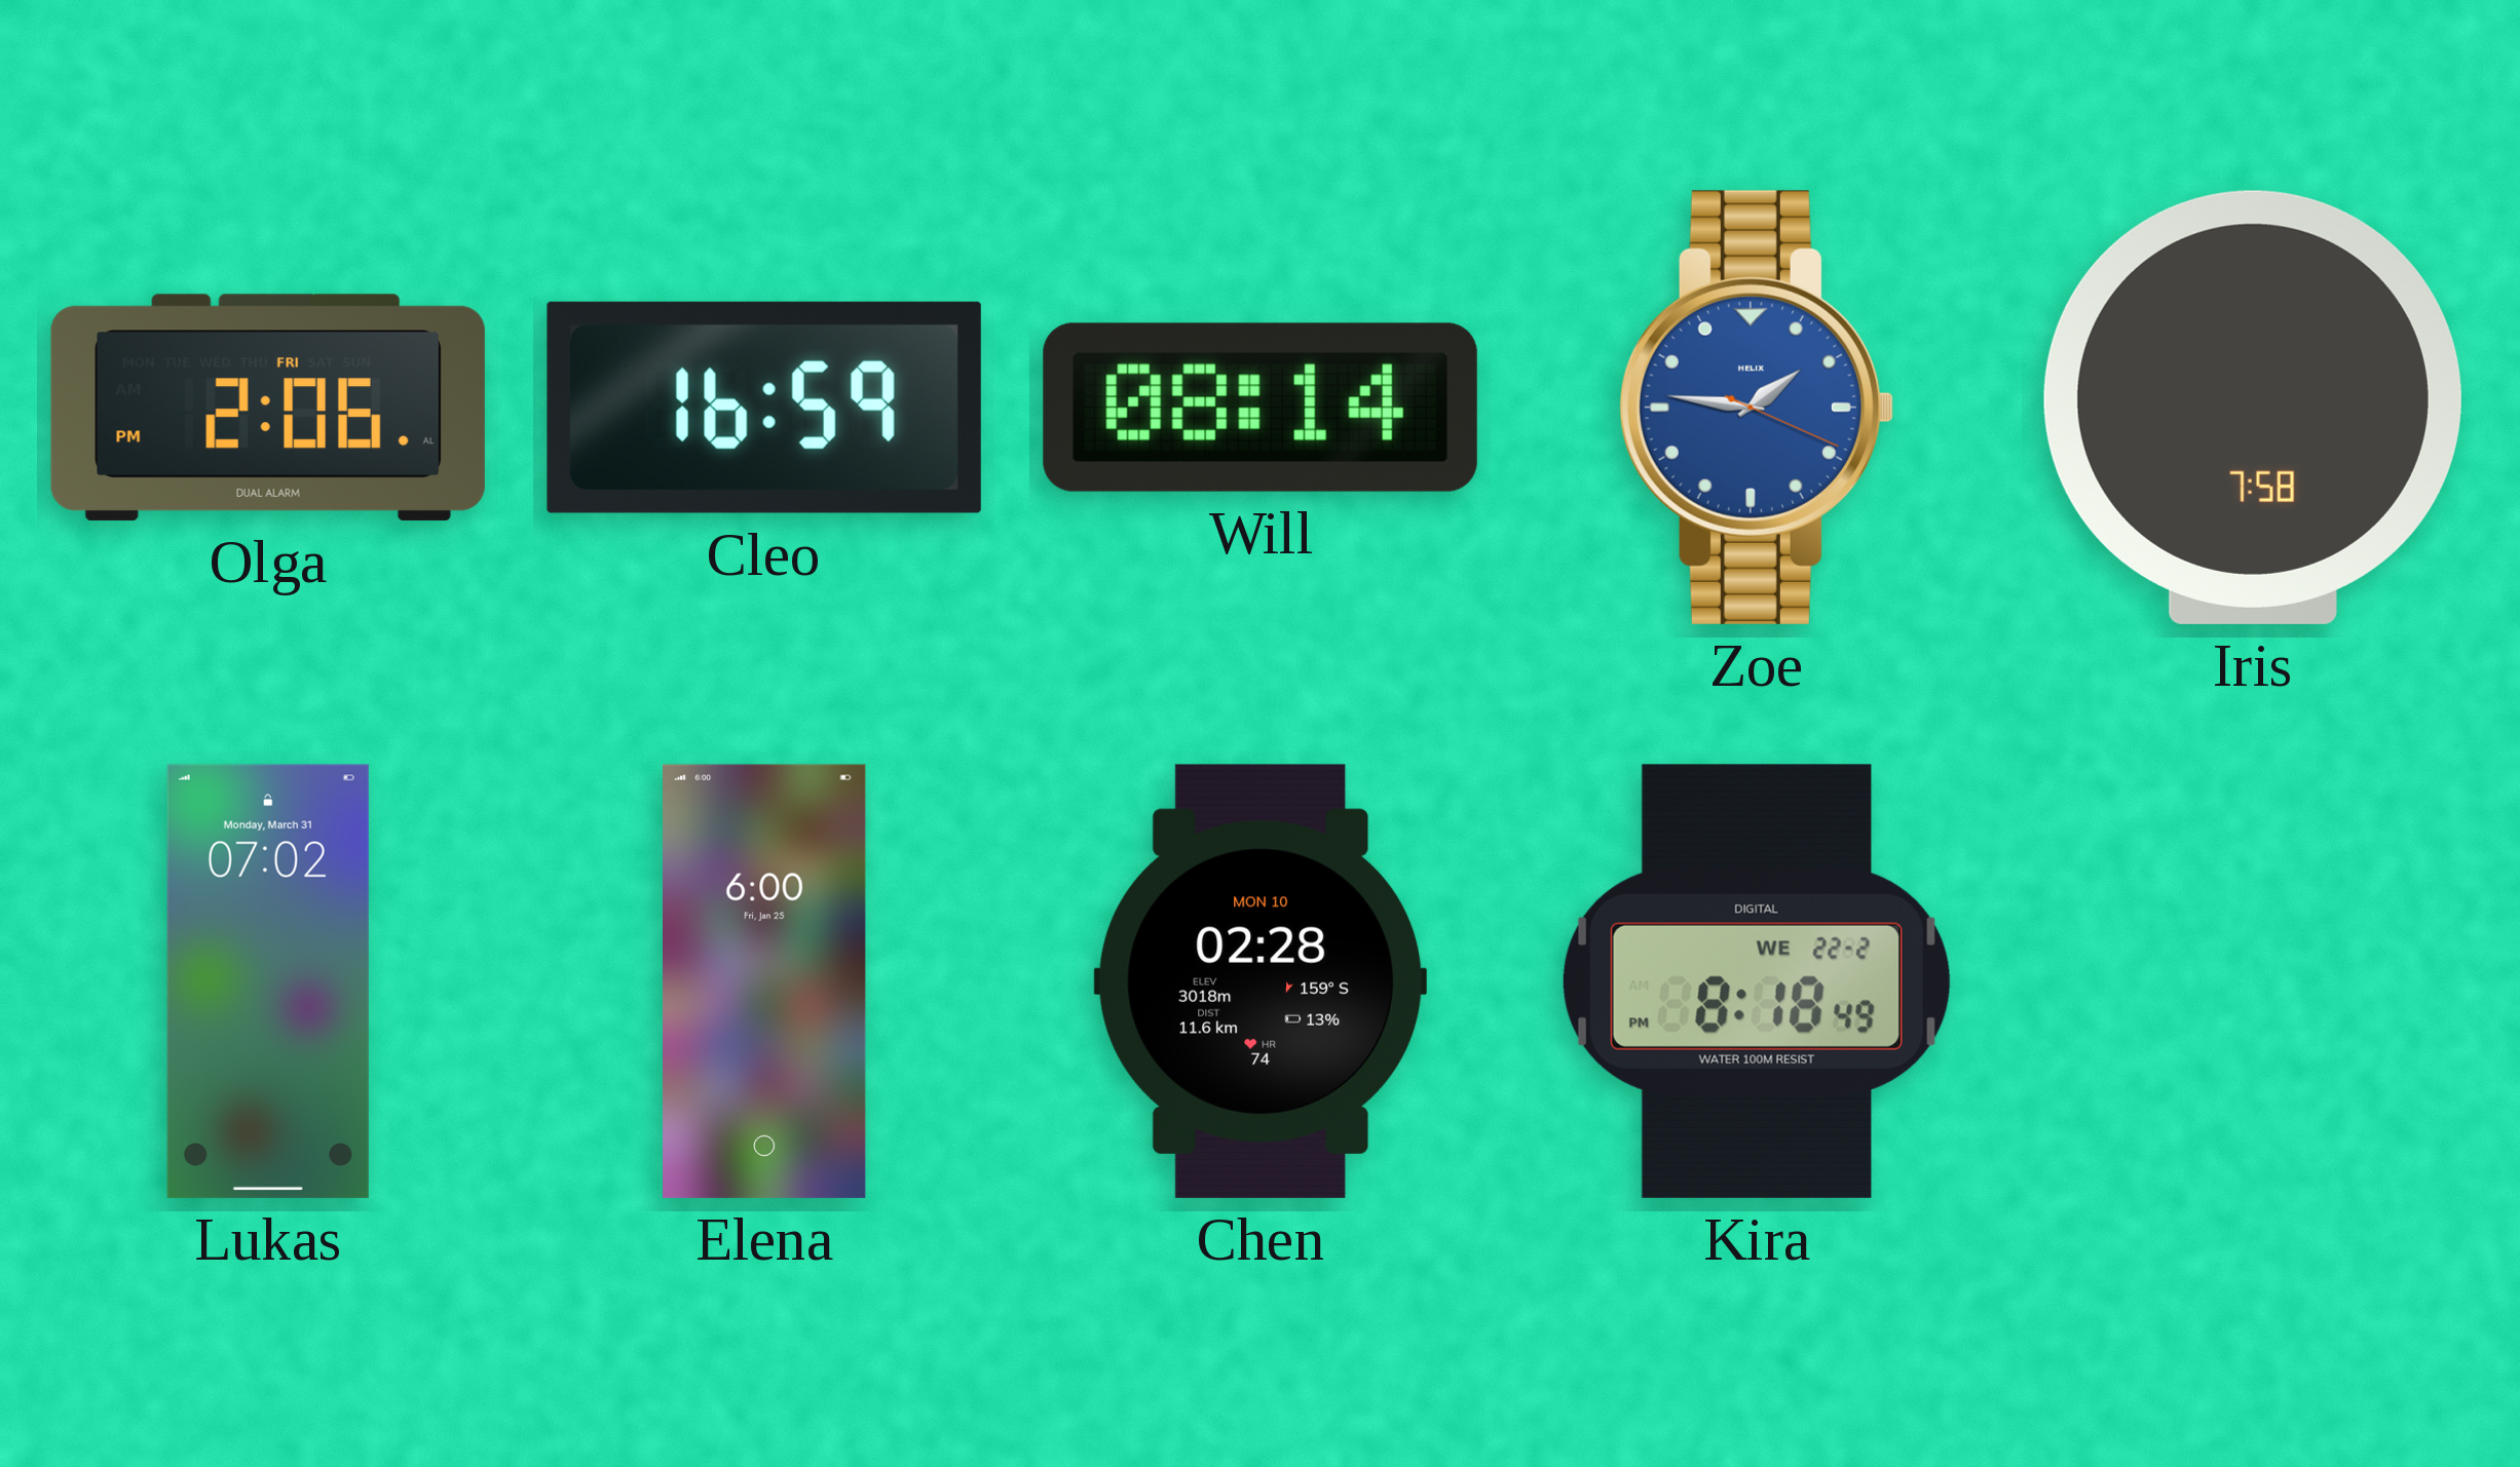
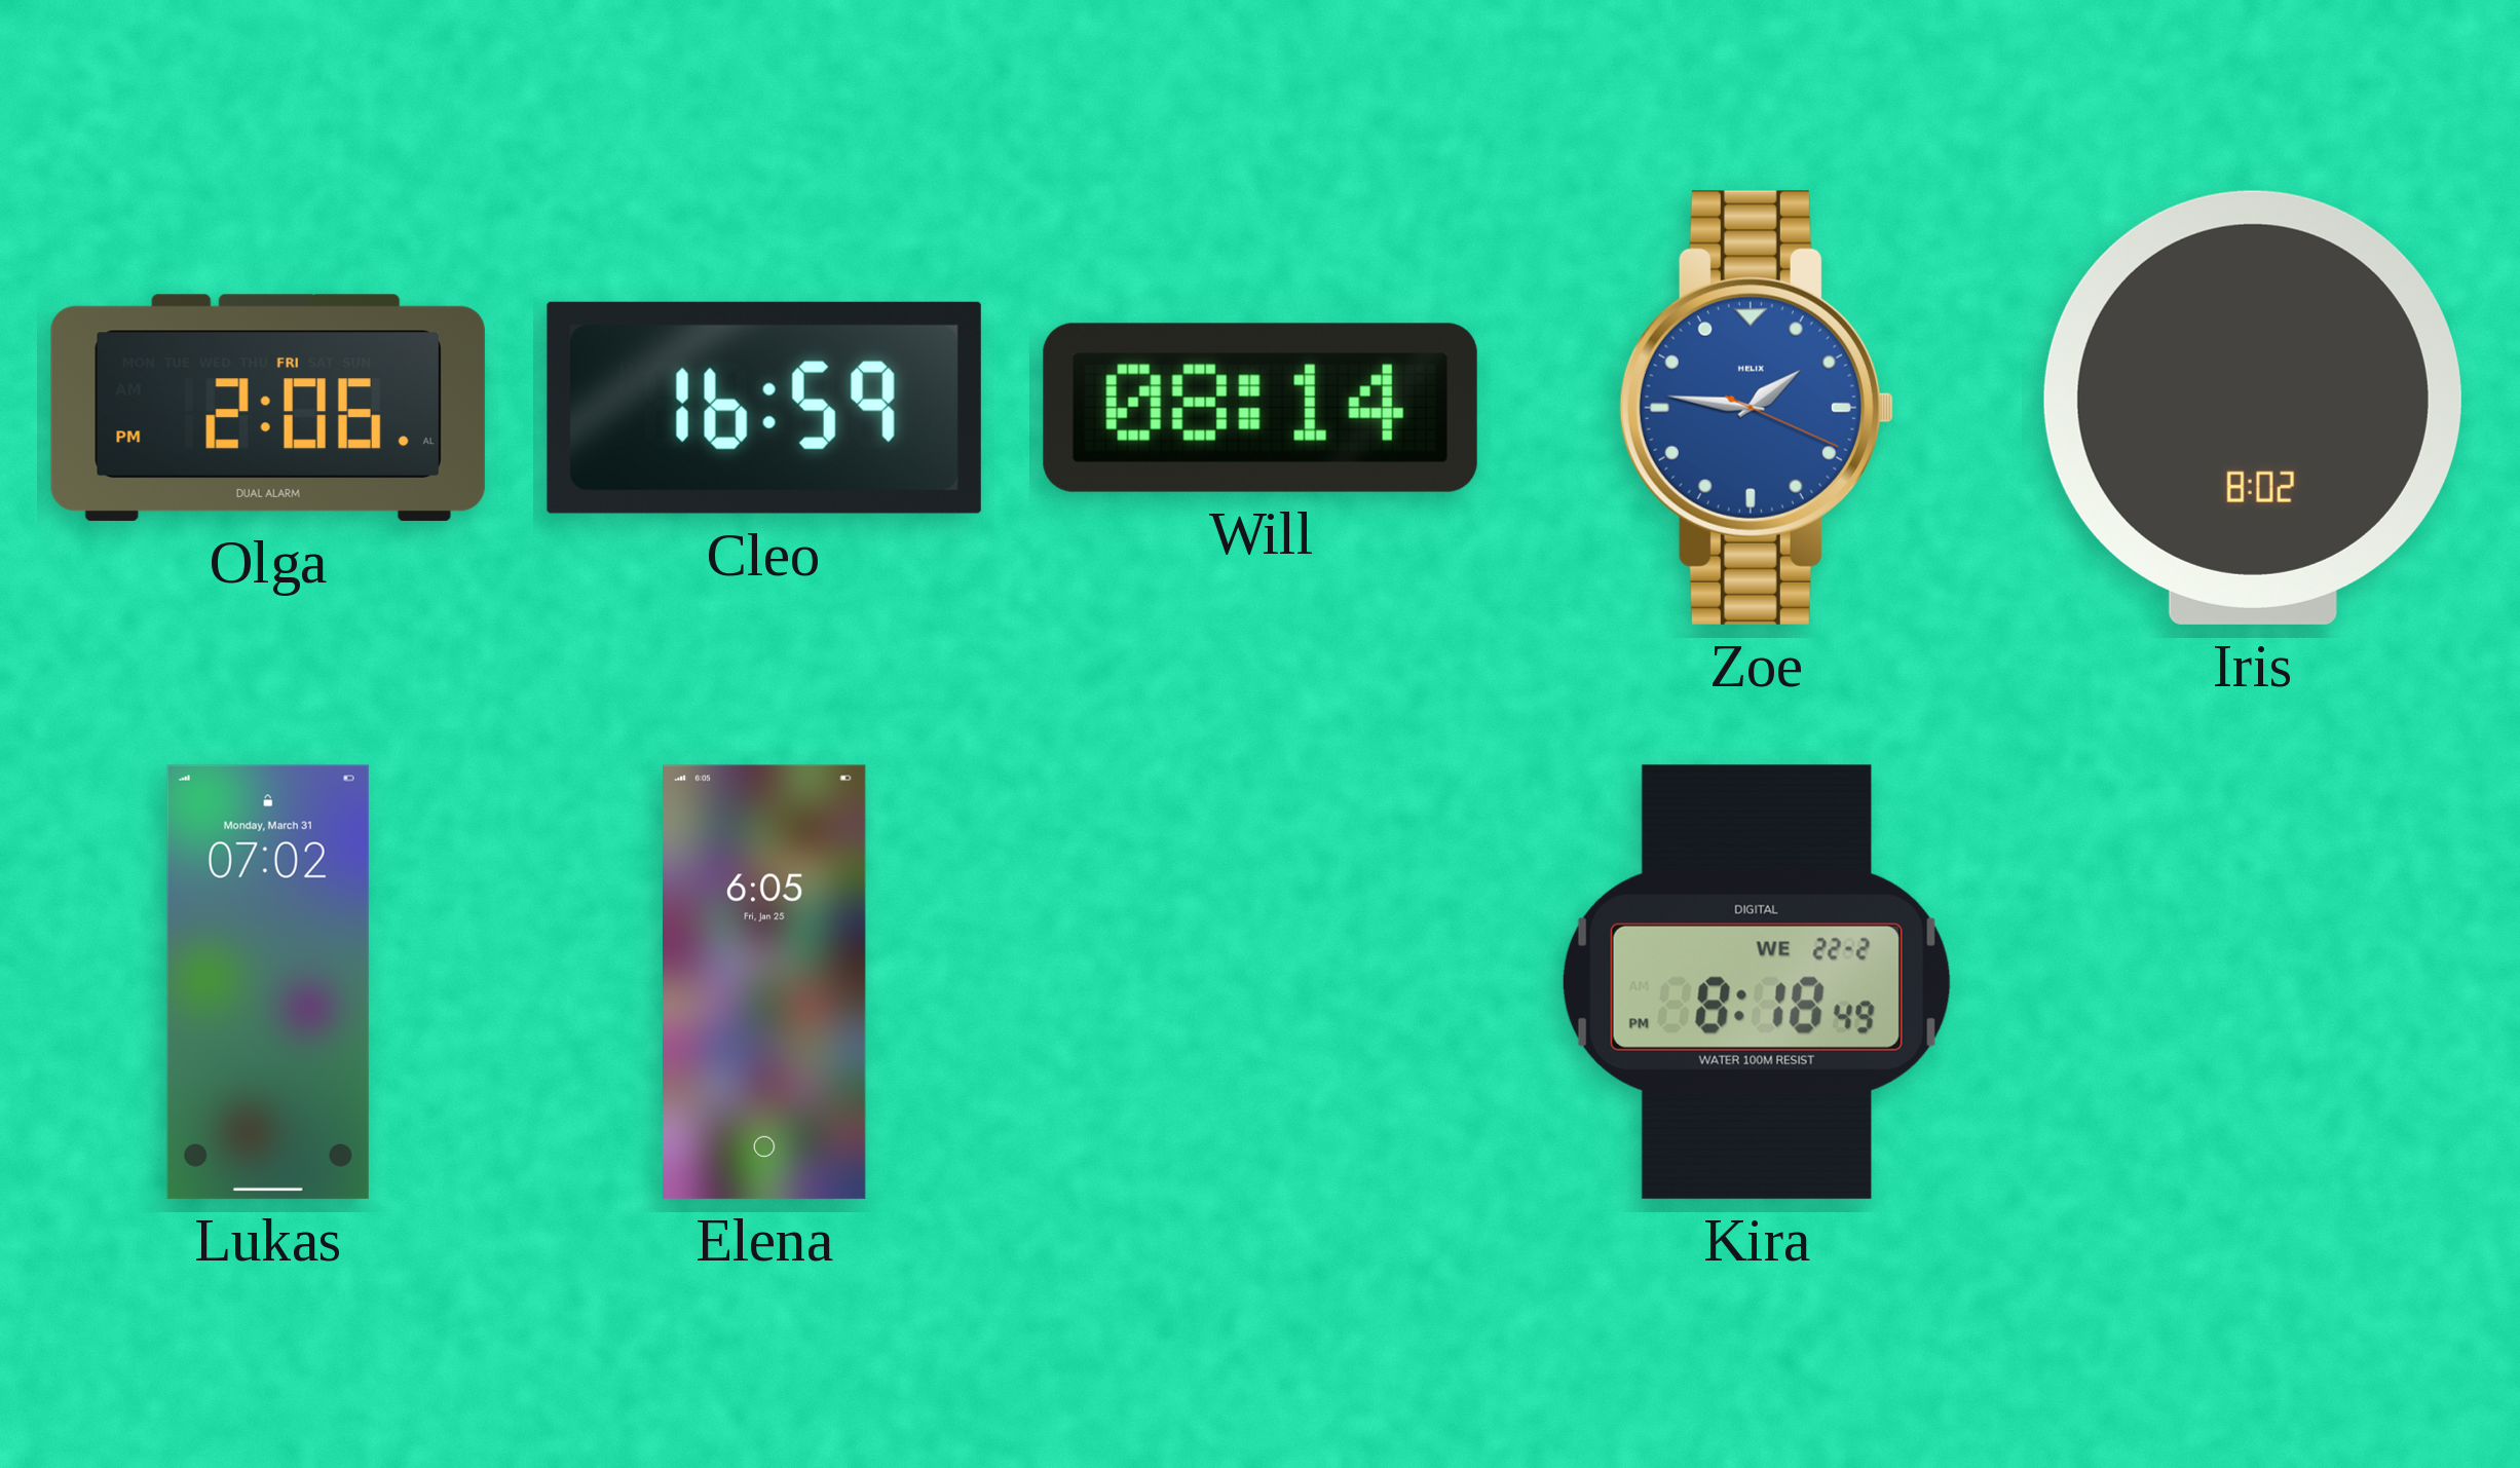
Iris: 7:58 -> 8:02 (2253, 408)
Elena: 6:00 -> 6:05 (764, 982)
Chen: 02:28 -> none (1261, 981)
